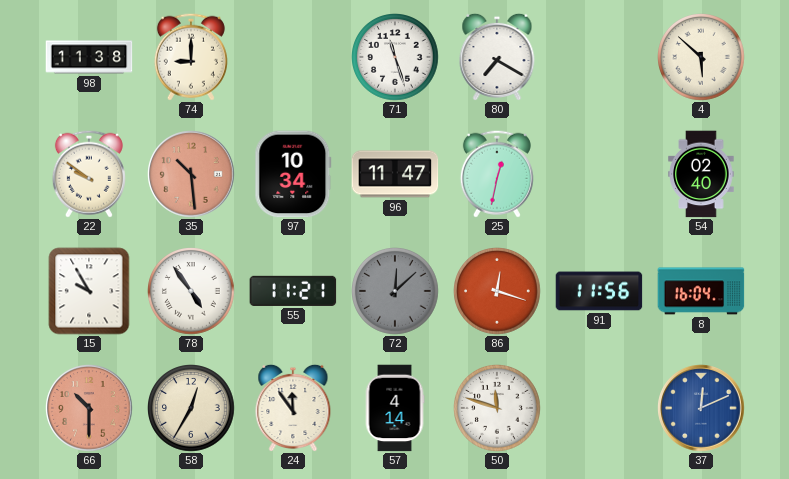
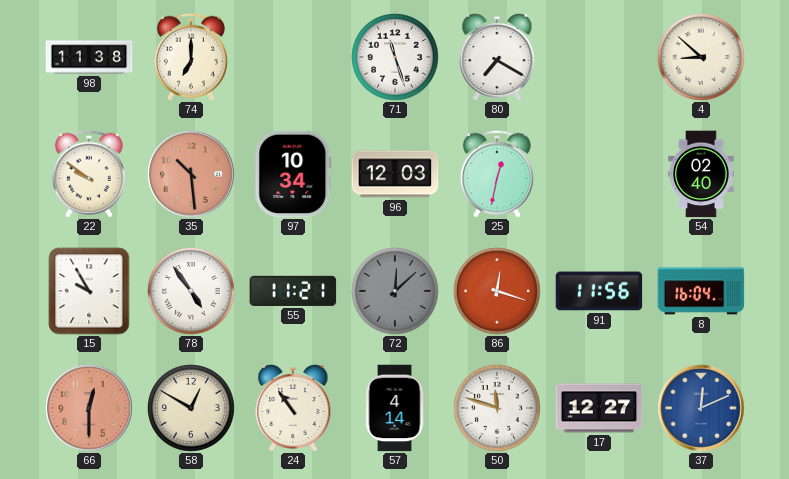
74: 9:00 -> 7:00 (191, 57)
4: 5:52 -> 8:52 (702, 58)
96: 11:47 -> 12:03 (395, 174)
66: 10:30 -> 12:30 (89, 408)
58: 12:35 -> 12:50 (192, 409)
24: 11:54 -> 10:54 (293, 408)
17: none -> 12:27 (599, 408)
